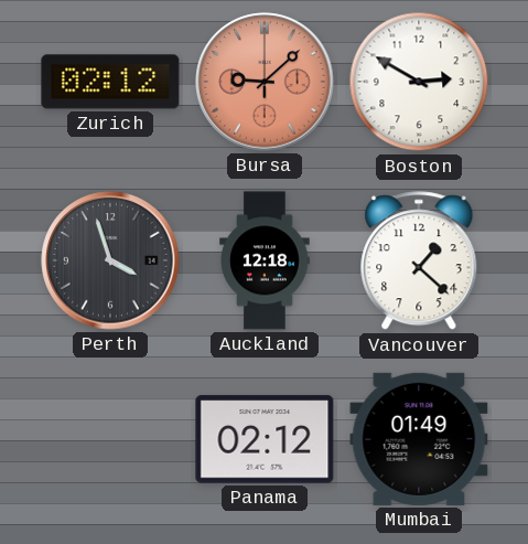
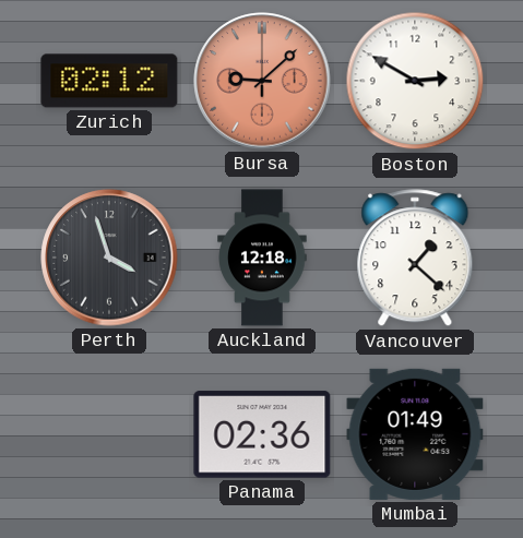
Panama: 02:12 -> 02:36 (262, 434)
